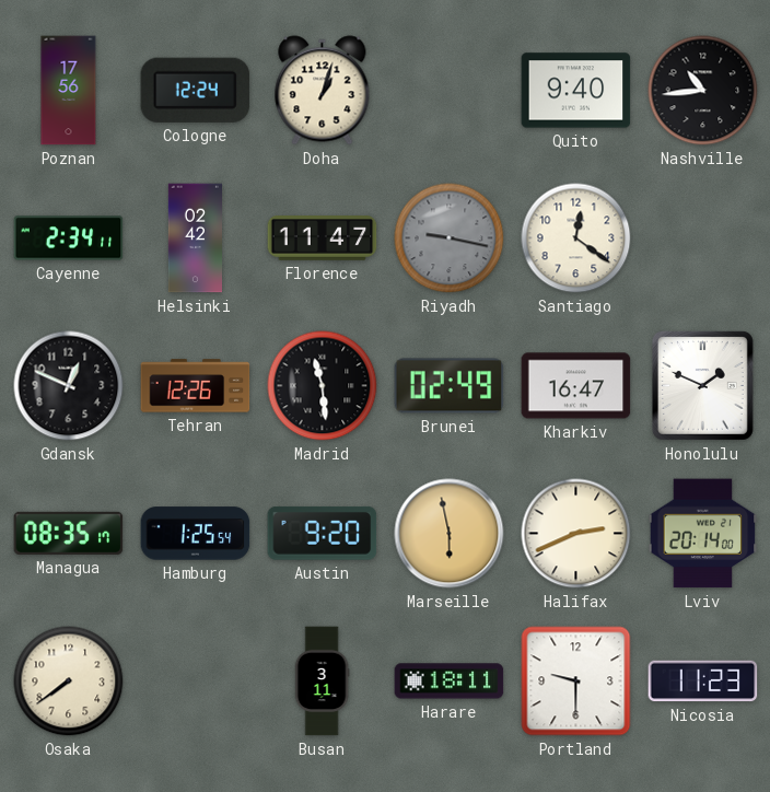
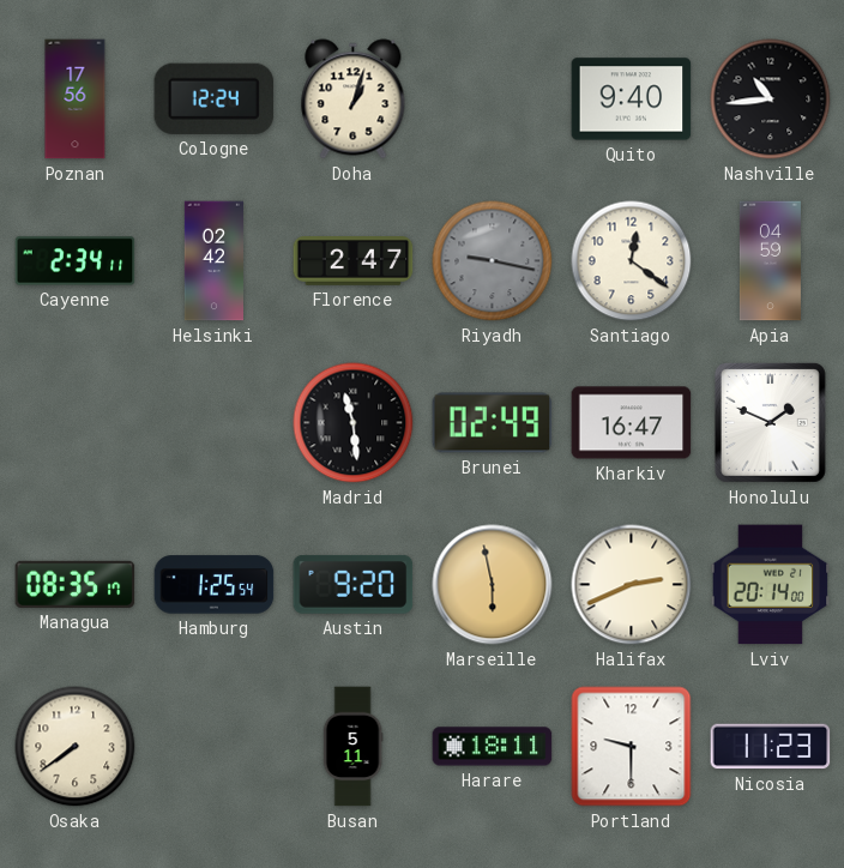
Florence: 11:47 -> 2:47 (354, 261)
Apia: none -> 04:59 (770, 261)
Gdansk: 12:49 -> none (69, 386)
Tehran: 12:26 -> none (196, 386)
Busan: 3:11 -> 5:11 (352, 747)
